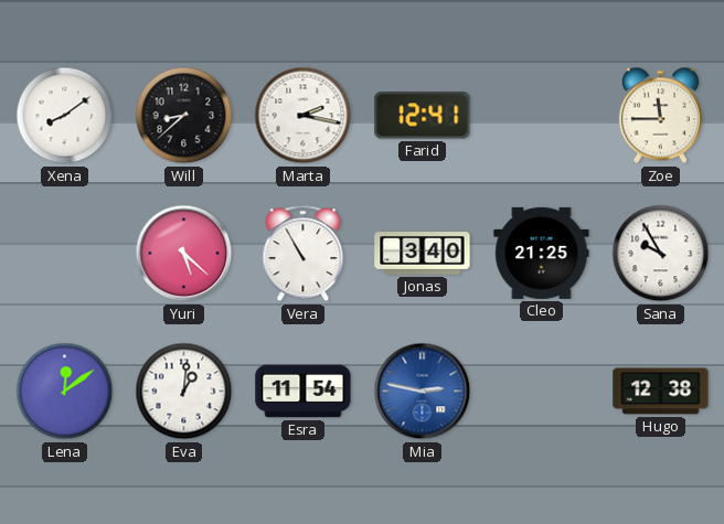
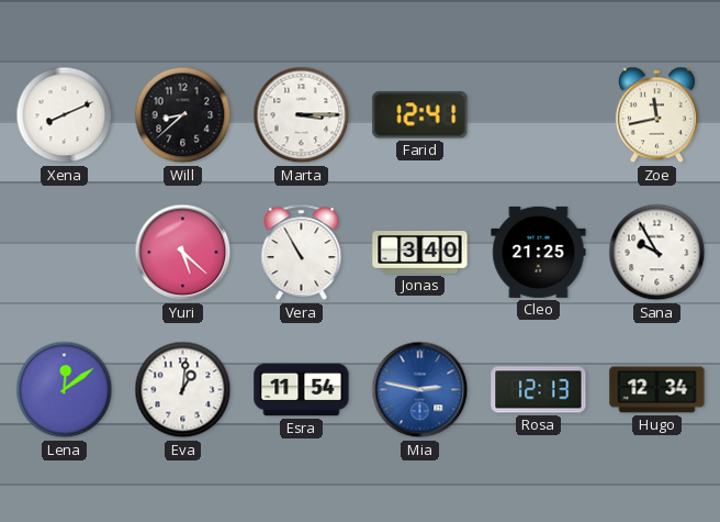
Xena: 8:09 -> 8:11 (65, 115)
Marta: 2:17 -> 3:15 (302, 115)
Zoe: 11:45 -> 11:43 (656, 115)
Rosa: none -> 12:13 (539, 390)
Hugo: 12:38 -> 12:34 (657, 390)
